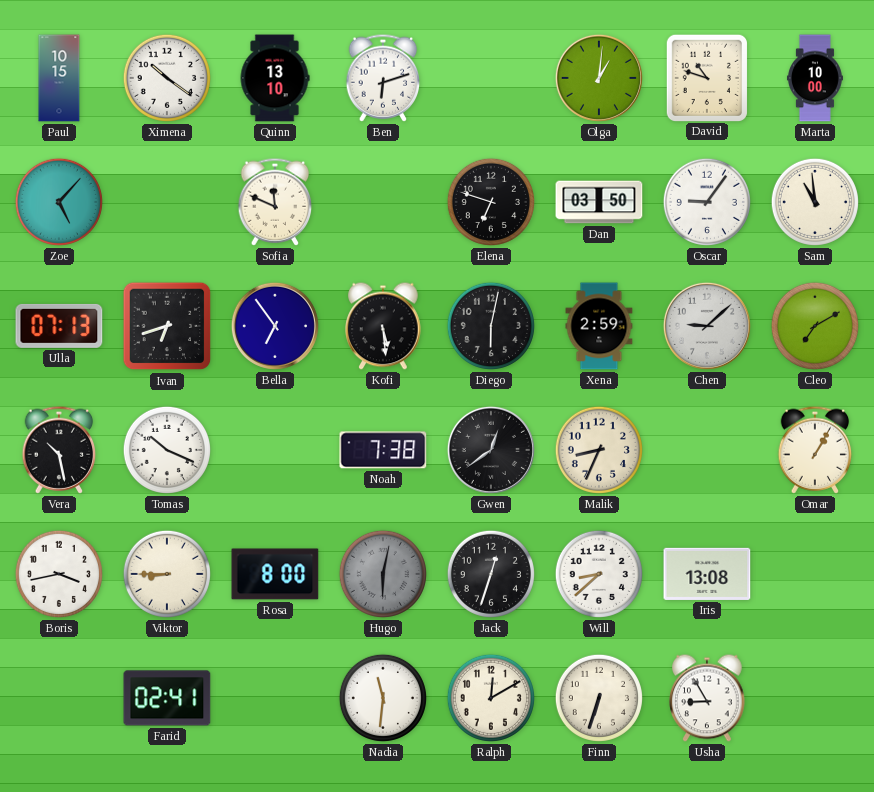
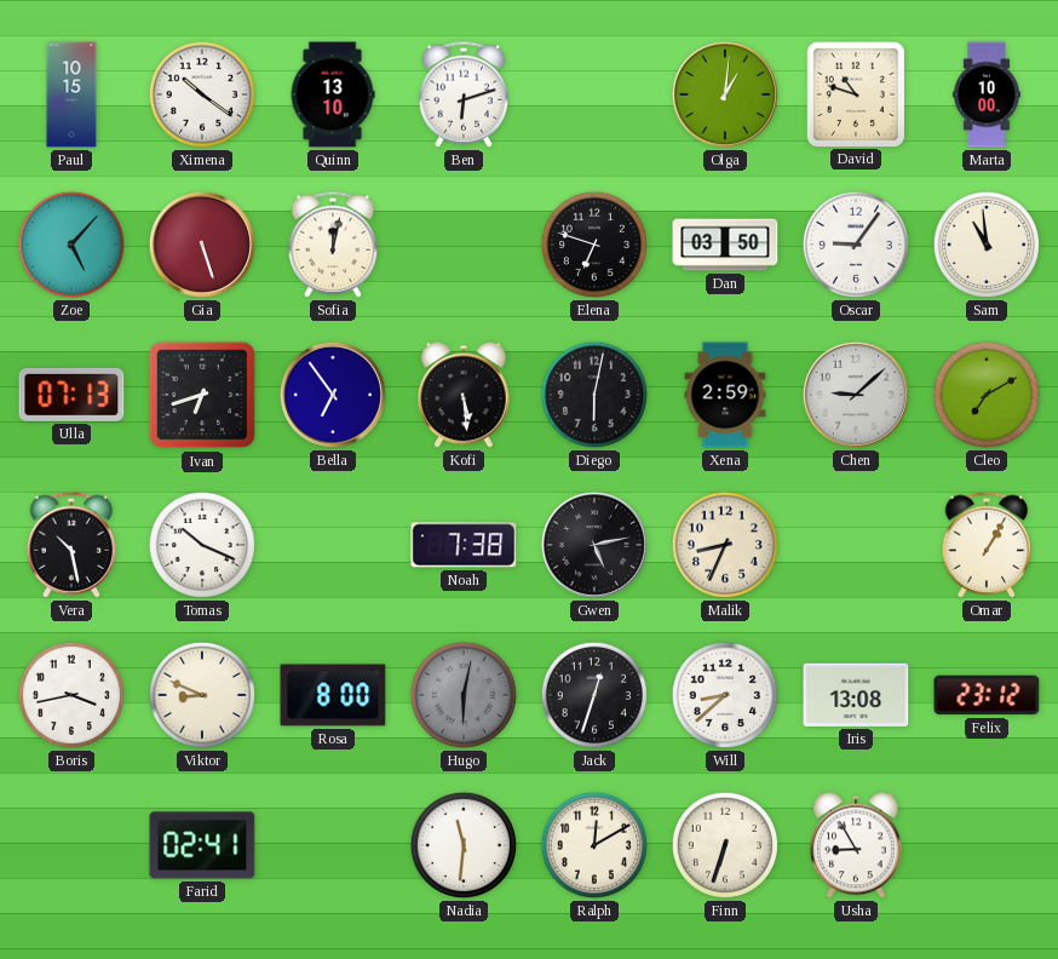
Gia: none -> 5:27 (202, 245)
Sofia: 11:49 -> 12:02 (333, 245)
Gwen: 12:39 -> 5:13 (594, 545)
Viktor: 8:45 -> 8:49 (202, 695)
Felix: none -> 23:12 (987, 695)
